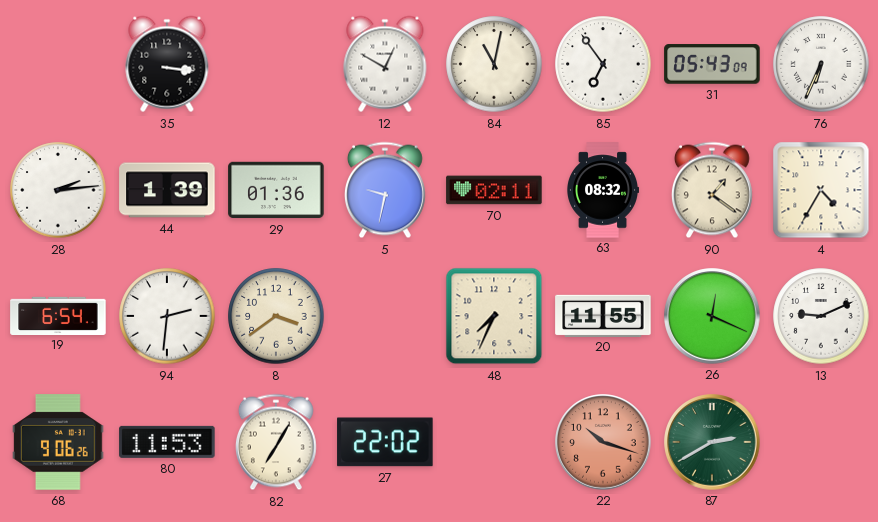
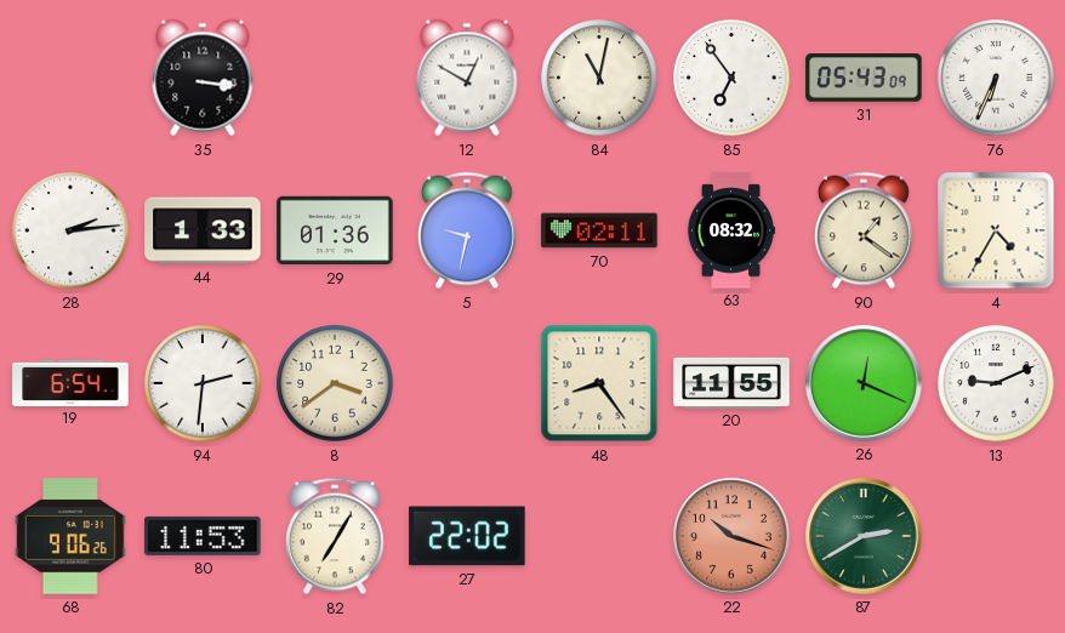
44: 1:39 -> 1:33 (203, 230)
48: 7:34 -> 8:24 (599, 383)
